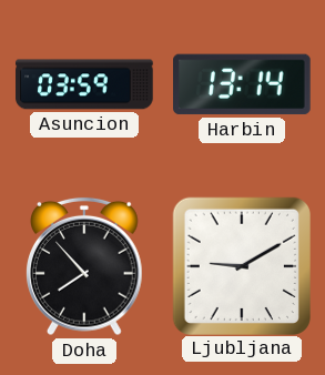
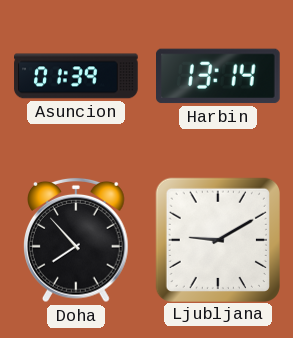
Asuncion: 03:59 -> 01:39 (76, 76)
